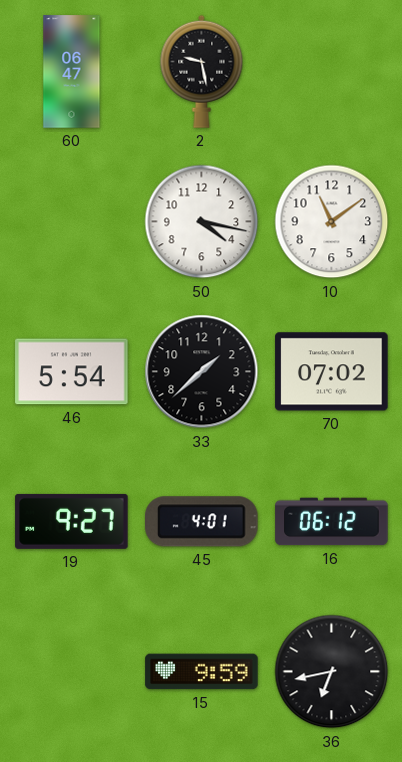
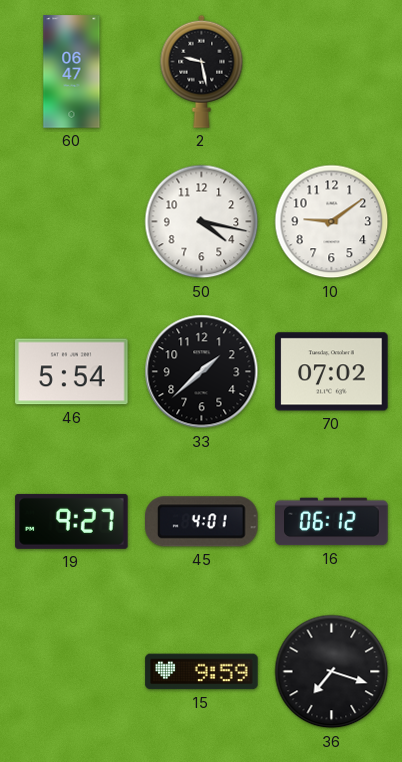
10: 11:09 -> 9:09 (332, 222)
36: 6:43 -> 7:18 (332, 672)
